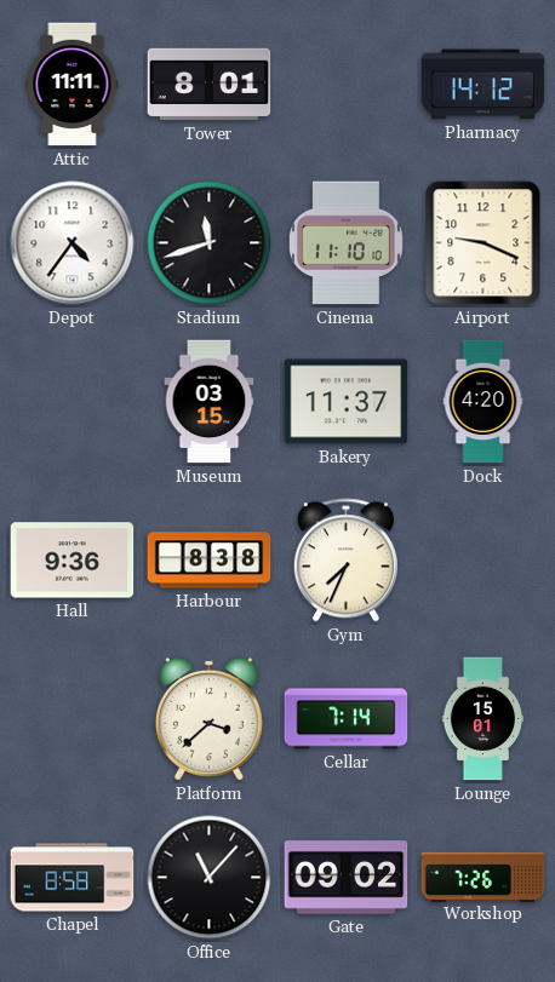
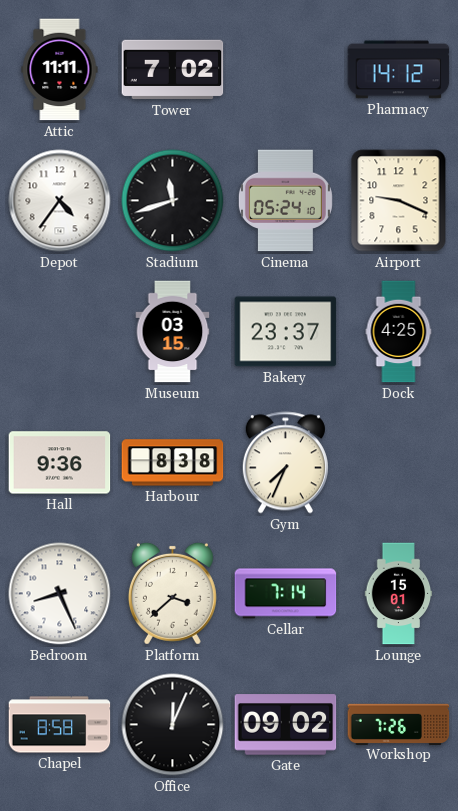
Tower: 8:01 -> 7:02 (173, 70)
Cinema: 11:10 -> 05:24 (285, 201)
Bakery: 11:37 -> 23:37 (286, 332)
Dock: 4:20 -> 4:25 (399, 332)
Bedroom: none -> 8:26 (60, 594)
Office: 11:07 -> 12:04 (173, 725)
